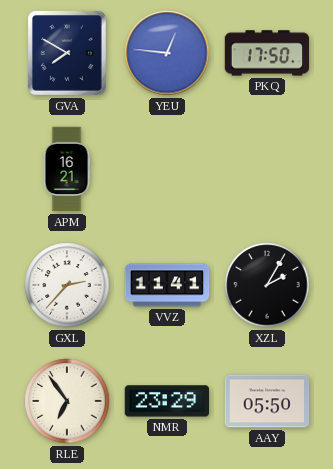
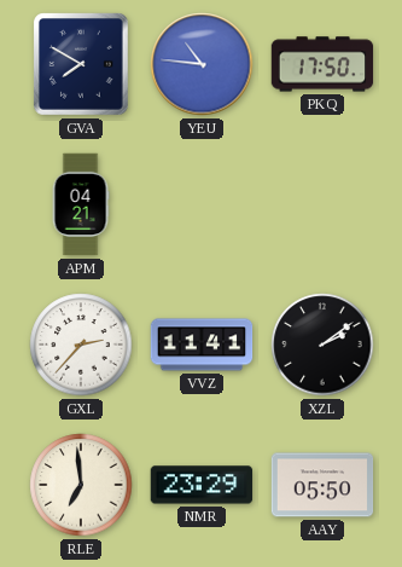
YEU: 12:46 -> 10:46 (202, 64)
APM: 16:21 -> 04:21 (81, 204)
XZL: 2:05 -> 2:09 (322, 345)
RLE: 6:54 -> 6:59 (81, 485)
